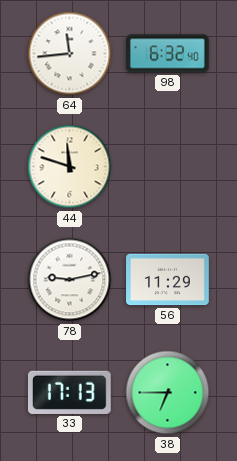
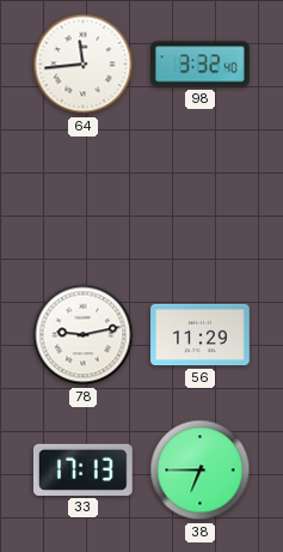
98: 6:32 -> 3:32 (201, 65)
44: 11:48 -> none (70, 167)
